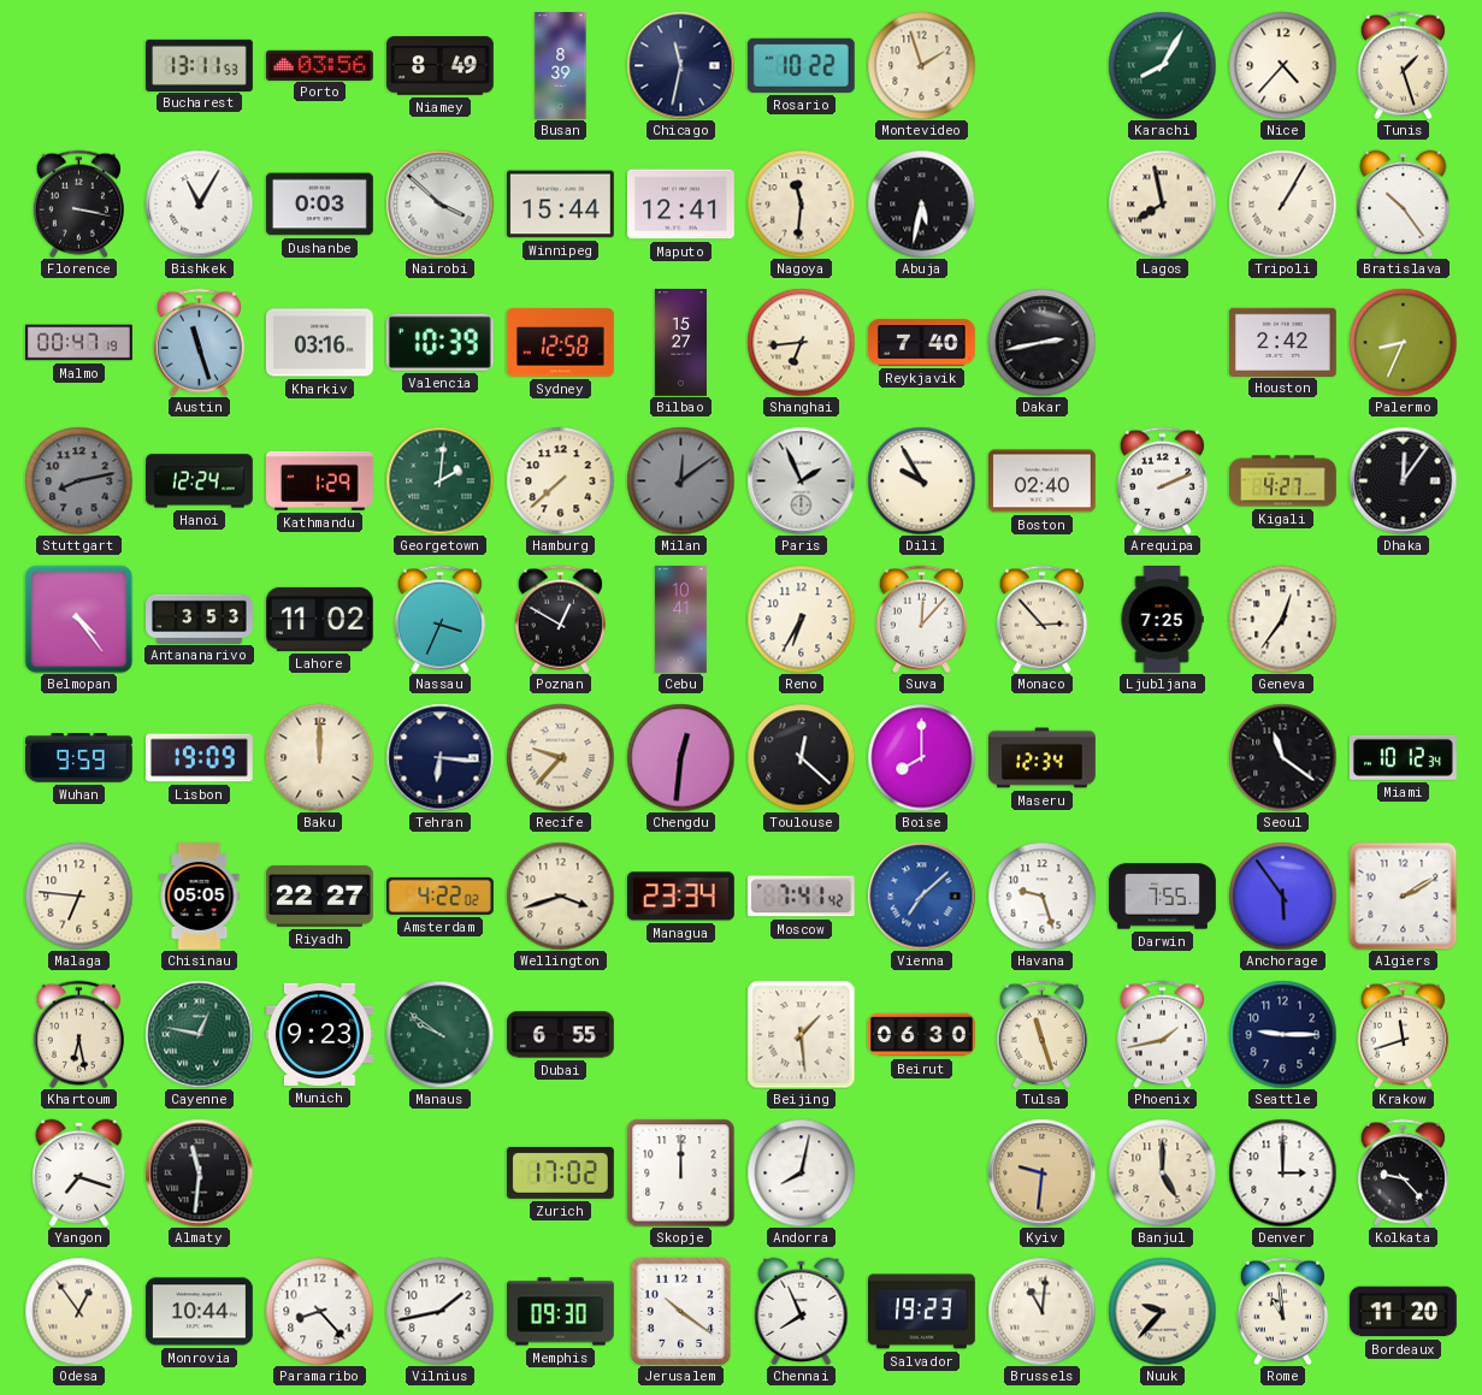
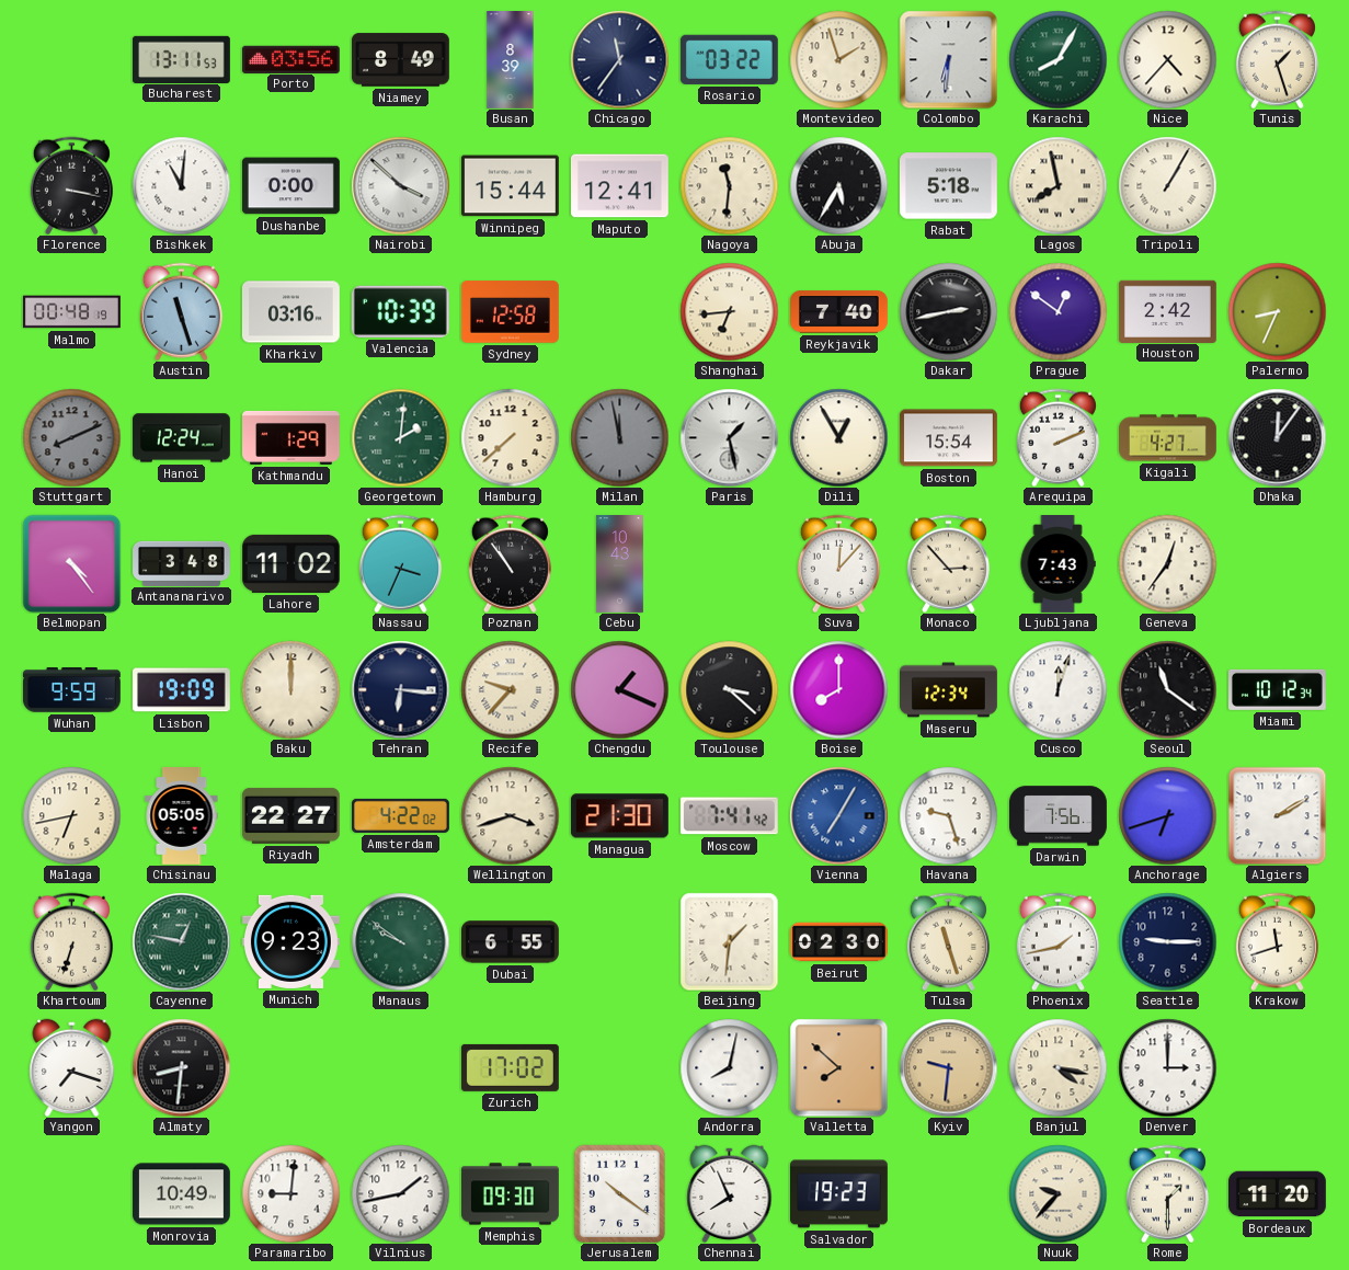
Chicago: 11:32 -> 11:36 (619, 59)
Rosario: 10:22 -> 03:22 (729, 59)
Colombo: none -> 6:31 (948, 59)
Bishkek: 11:05 -> 11:01 (181, 185)
Dushanbe: 0:03 -> 0:00 (291, 186)
Abuja: 5:32 -> 5:35 (838, 185)
Rabat: none -> 5:18 (948, 186)
Bratislava: 10:24 -> none (1404, 203)
Malmo: 00:47 -> 00:48 (72, 312)
Bilbao: 15:27 -> none (680, 343)
Prague: none -> 12:51 (1058, 311)
Stuttgart: 8:13 -> 8:11 (71, 437)
Milan: 12:09 -> 11:58 (619, 437)
Paris: 1:56 -> 1:28 (729, 437)
Dili: 9:55 -> 12:55 (838, 437)
Boston: 02:40 -> 15:54 (948, 438)
Antananarivo: 3:53 -> 3:48 (182, 563)
Poznan: 12:50 -> 10:54 (510, 563)
Cebu: 10:41 -> 10:43 (619, 564)
Reno: 6:35 -> none (801, 619)
Ljubljana: 7:25 -> 7:43 (1058, 564)
Chengdu: 12:31 -> 1:19 (619, 689)
Toulouse: 12:22 -> 3:22 (729, 689)
Cusco: none -> 12:03 (1058, 689)
Malaga: 6:46 -> 6:43 (71, 815)
Managua: 23:34 -> 21:30 (619, 816)
Vienna: 7:08 -> 7:05 (838, 815)
Darwin: 7:55 -> 7:56 (1059, 816)
Anchorage: 5:54 -> 6:42 (1167, 815)
Khartoum: 6:28 -> 6:33 (71, 941)
Beijing: 1:29 -> 1:31 (729, 941)
Beirut: 06:30 -> 02:30 (839, 942)
Almaty: 11:31 -> 8:31 (181, 1067)
Skopje: 12:00 -> none (680, 1172)
Valletta: none -> 7:52 (838, 1067)
Banjul: 5:00 -> 4:17 (1058, 1067)
Kolkata: 9:23 -> none (1403, 1172)
Odesa: 12:54 -> none (78, 1311)
Monrovia: 10:44 -> 10:49 (182, 1194)
Paramaribo: 8:23 -> 9:01 (290, 1193)
Brussels: 11:01 -> none (1041, 1311)
Rome: 10:59 -> 1:30 (1167, 1193)
